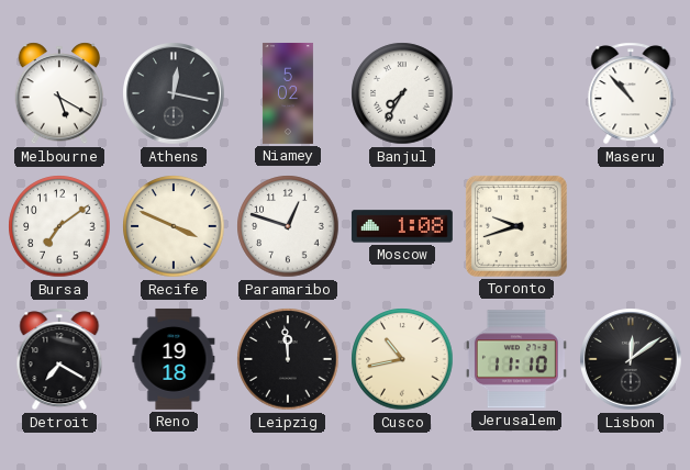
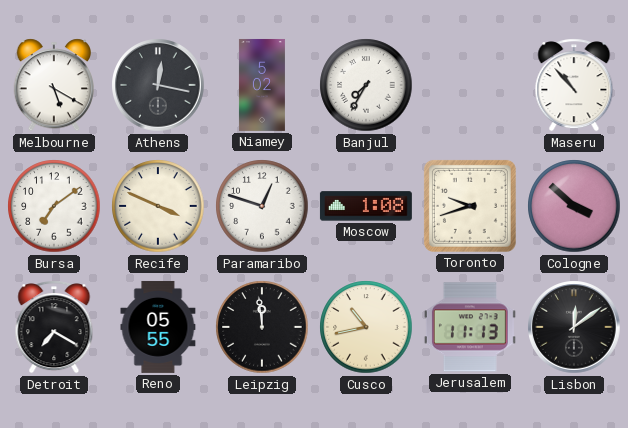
Cologne: none -> 3:52 (574, 206)
Reno: 19:18 -> 05:55 (158, 327)
Jerusalem: 11:10 -> 11:13 (470, 327)
